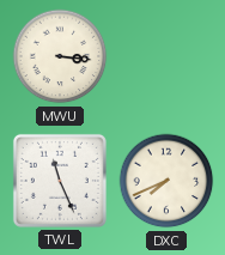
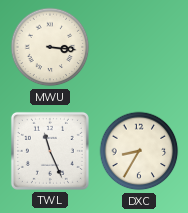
DXC: 7:41 -> 8:35 (139, 151)
